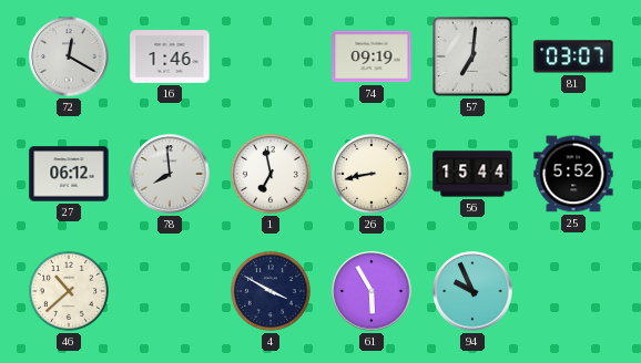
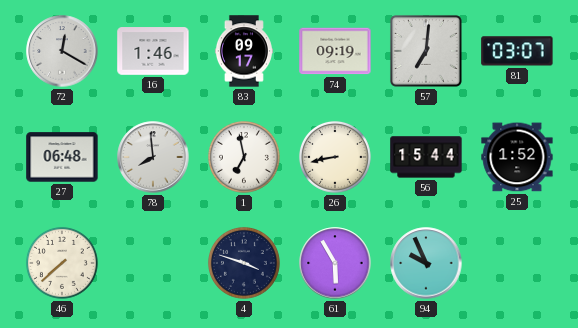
83: none -> 09:17 (244, 51)
27: 06:12 -> 06:48 (62, 157)
25: 5:52 -> 1:52 (517, 157)
46: 10:38 -> 7:38 (62, 263)
4: 3:50 -> 3:48 (244, 263)
